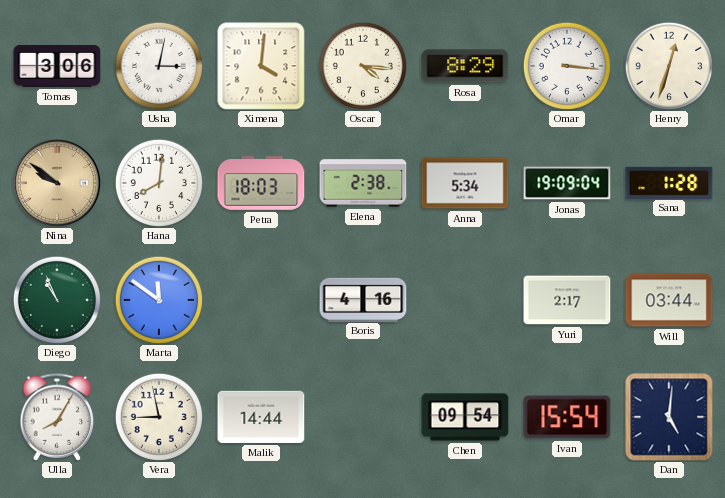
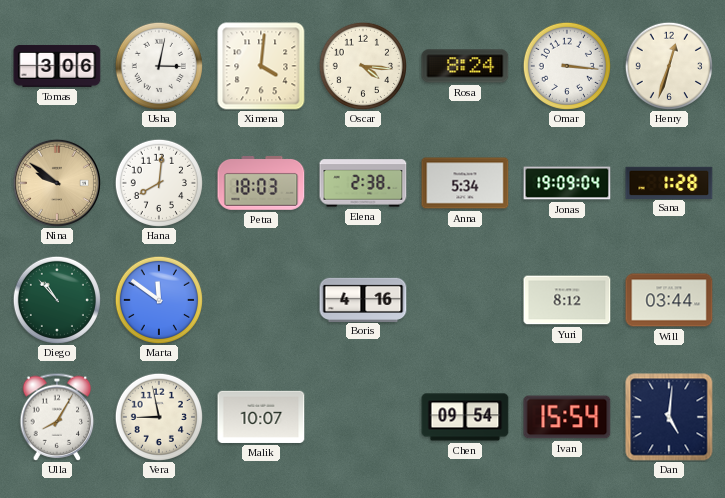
Rosa: 8:29 -> 8:24 (465, 66)
Diego: 10:56 -> 10:53 (57, 300)
Yuri: 2:17 -> 8:12 (567, 300)
Malik: 14:44 -> 10:07 (261, 417)
